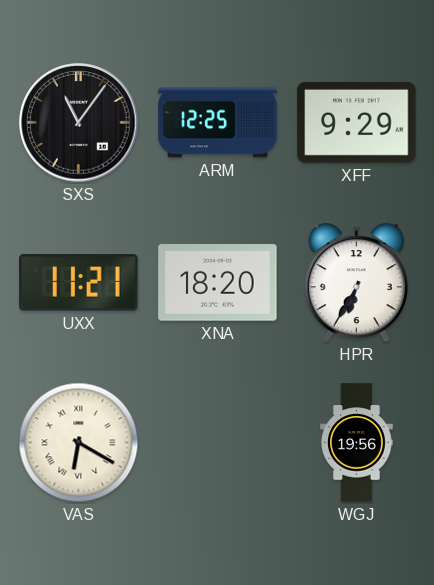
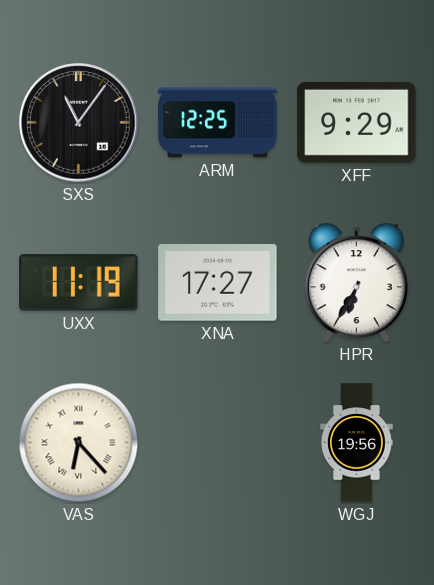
UXX: 11:21 -> 11:19 (79, 283)
XNA: 18:20 -> 17:27 (218, 283)
VAS: 6:20 -> 6:23 (79, 443)
